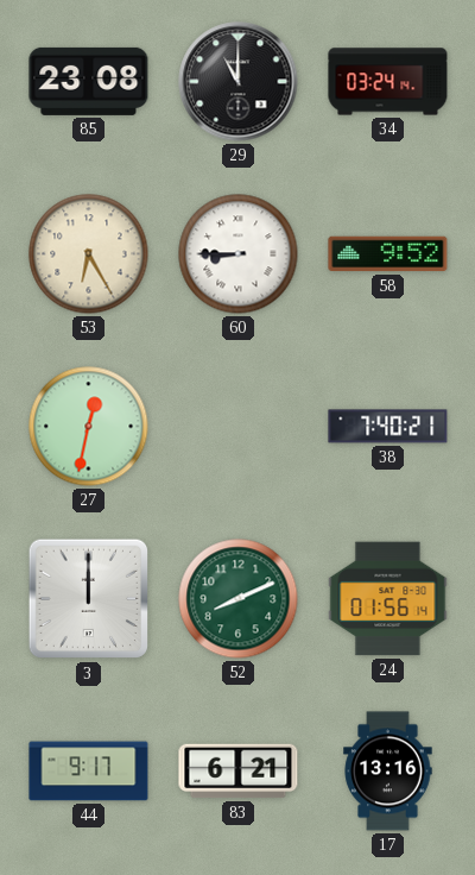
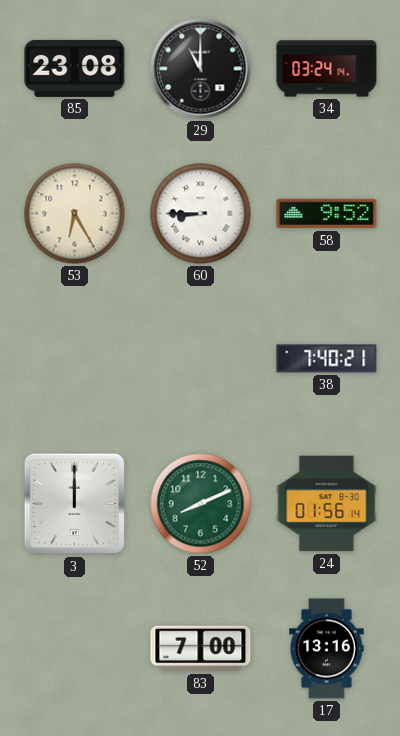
27: 12:32 -> none (89, 427)
44: 9:17 -> none (89, 772)
83: 6:21 -> 7:00 (201, 649)
